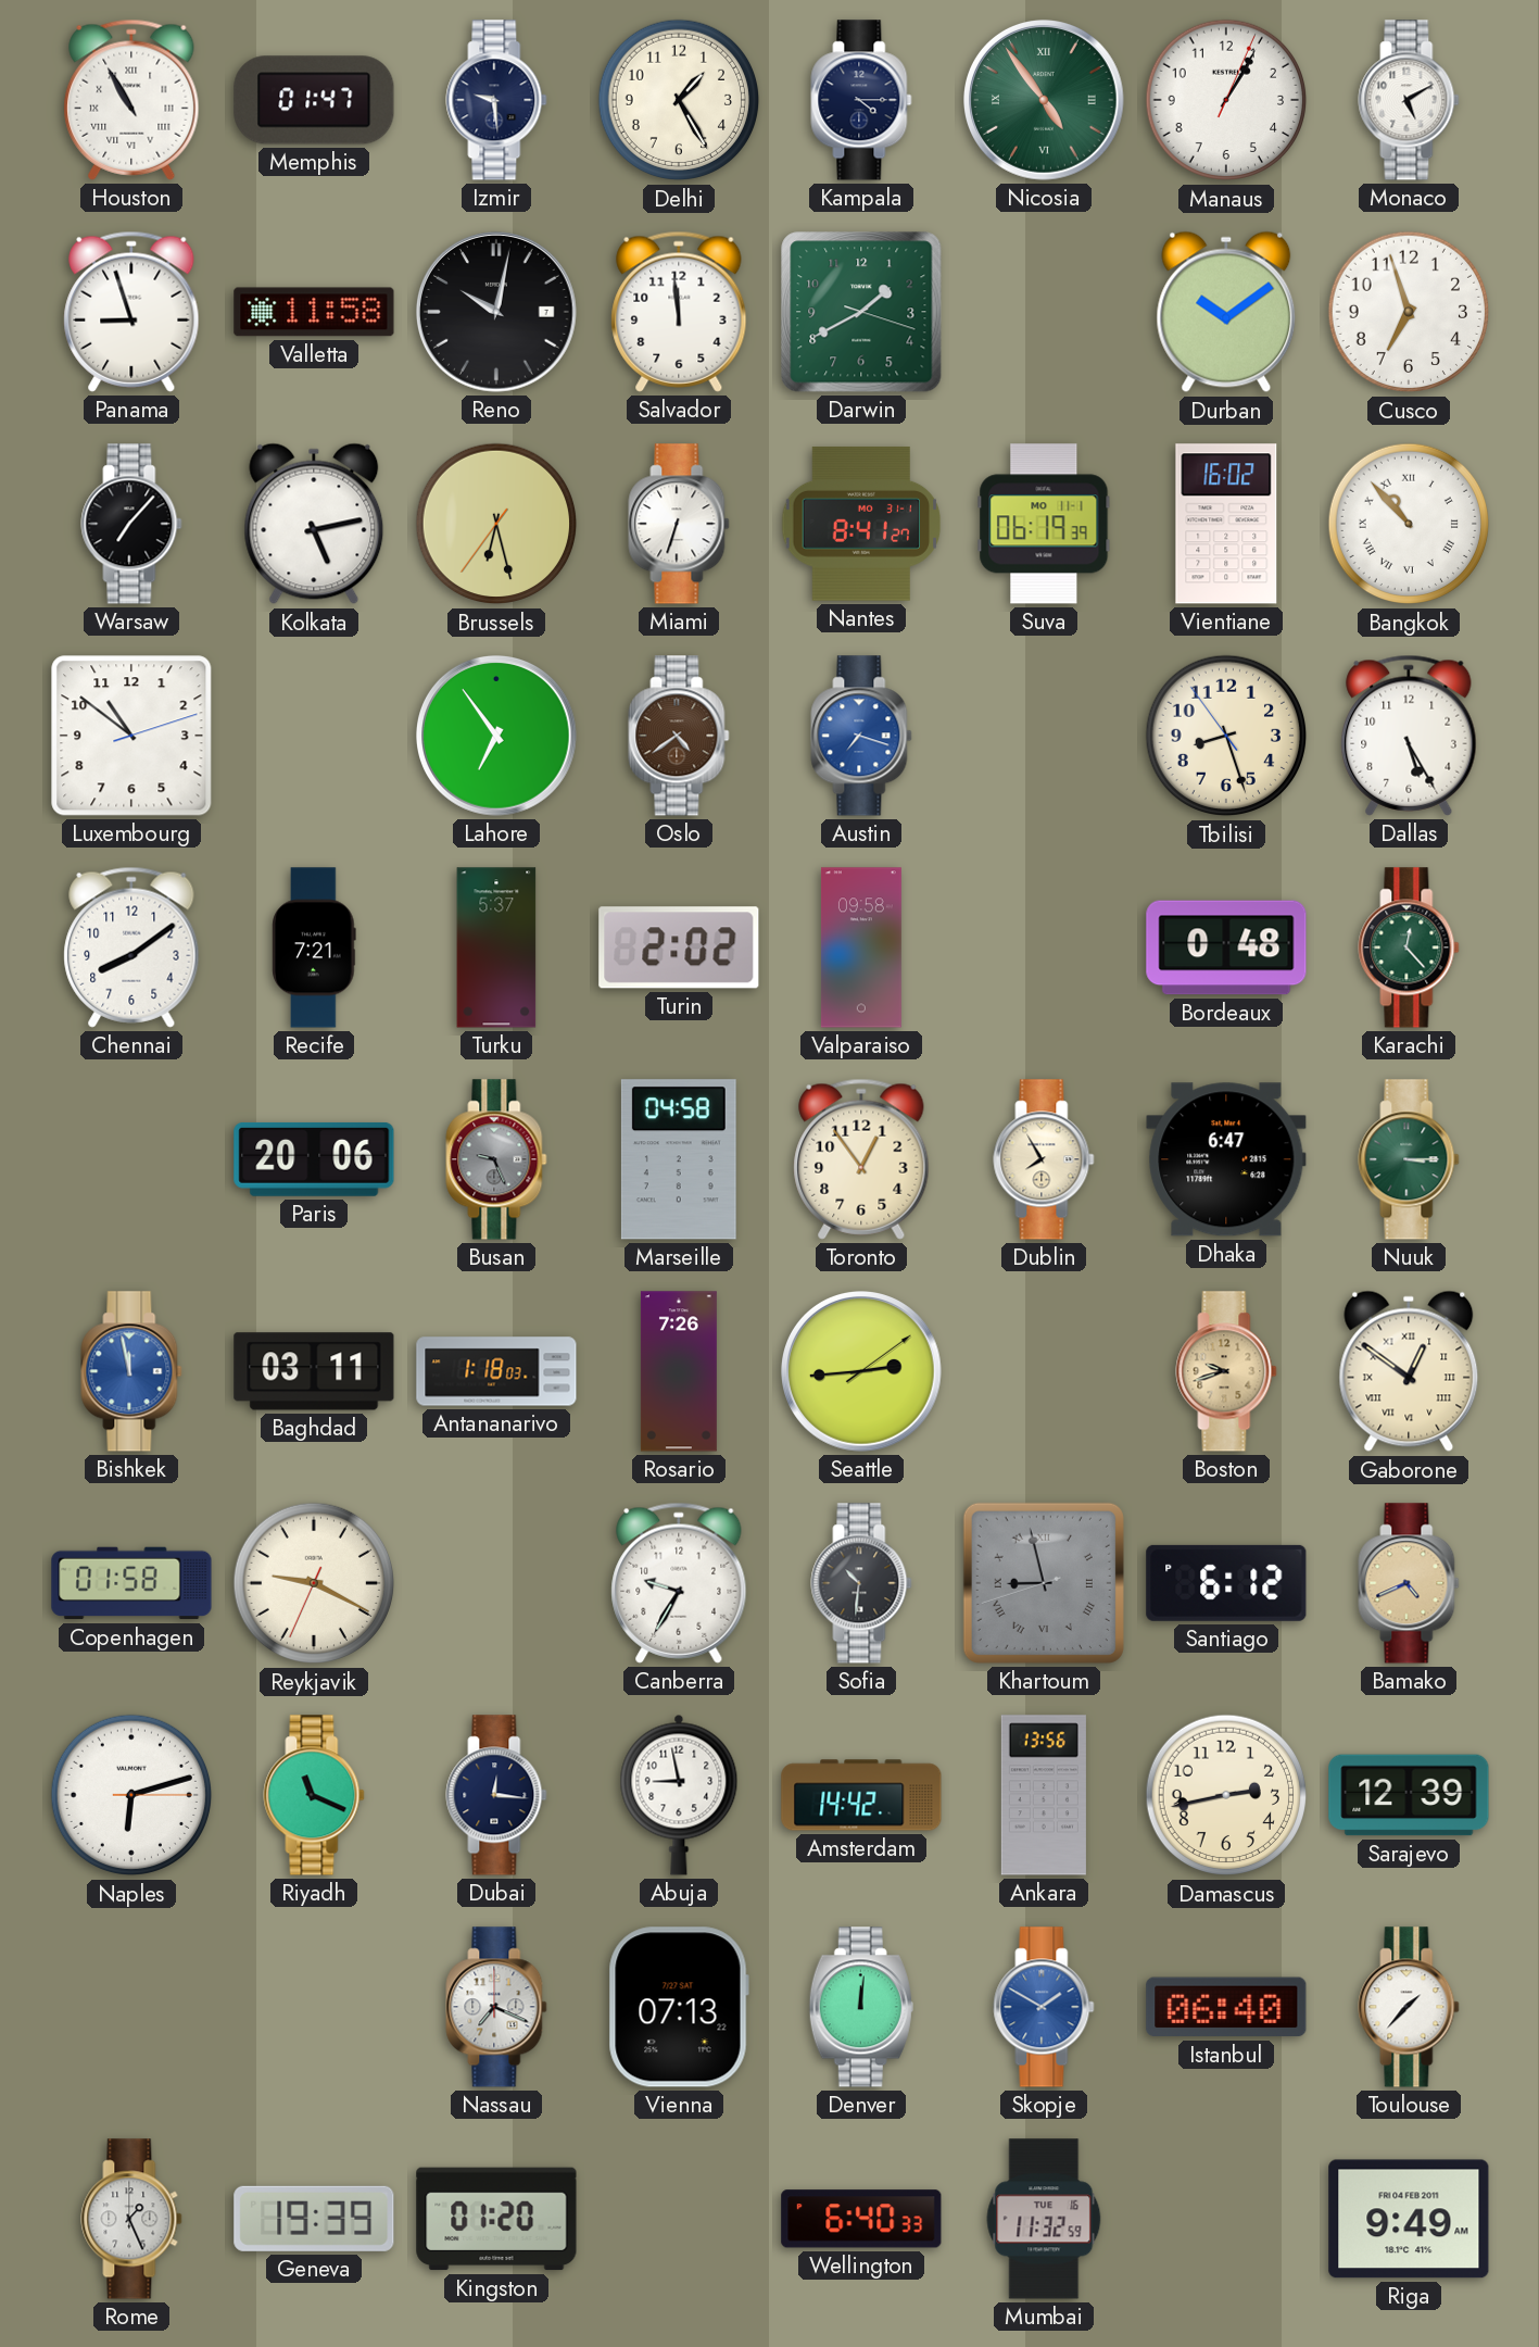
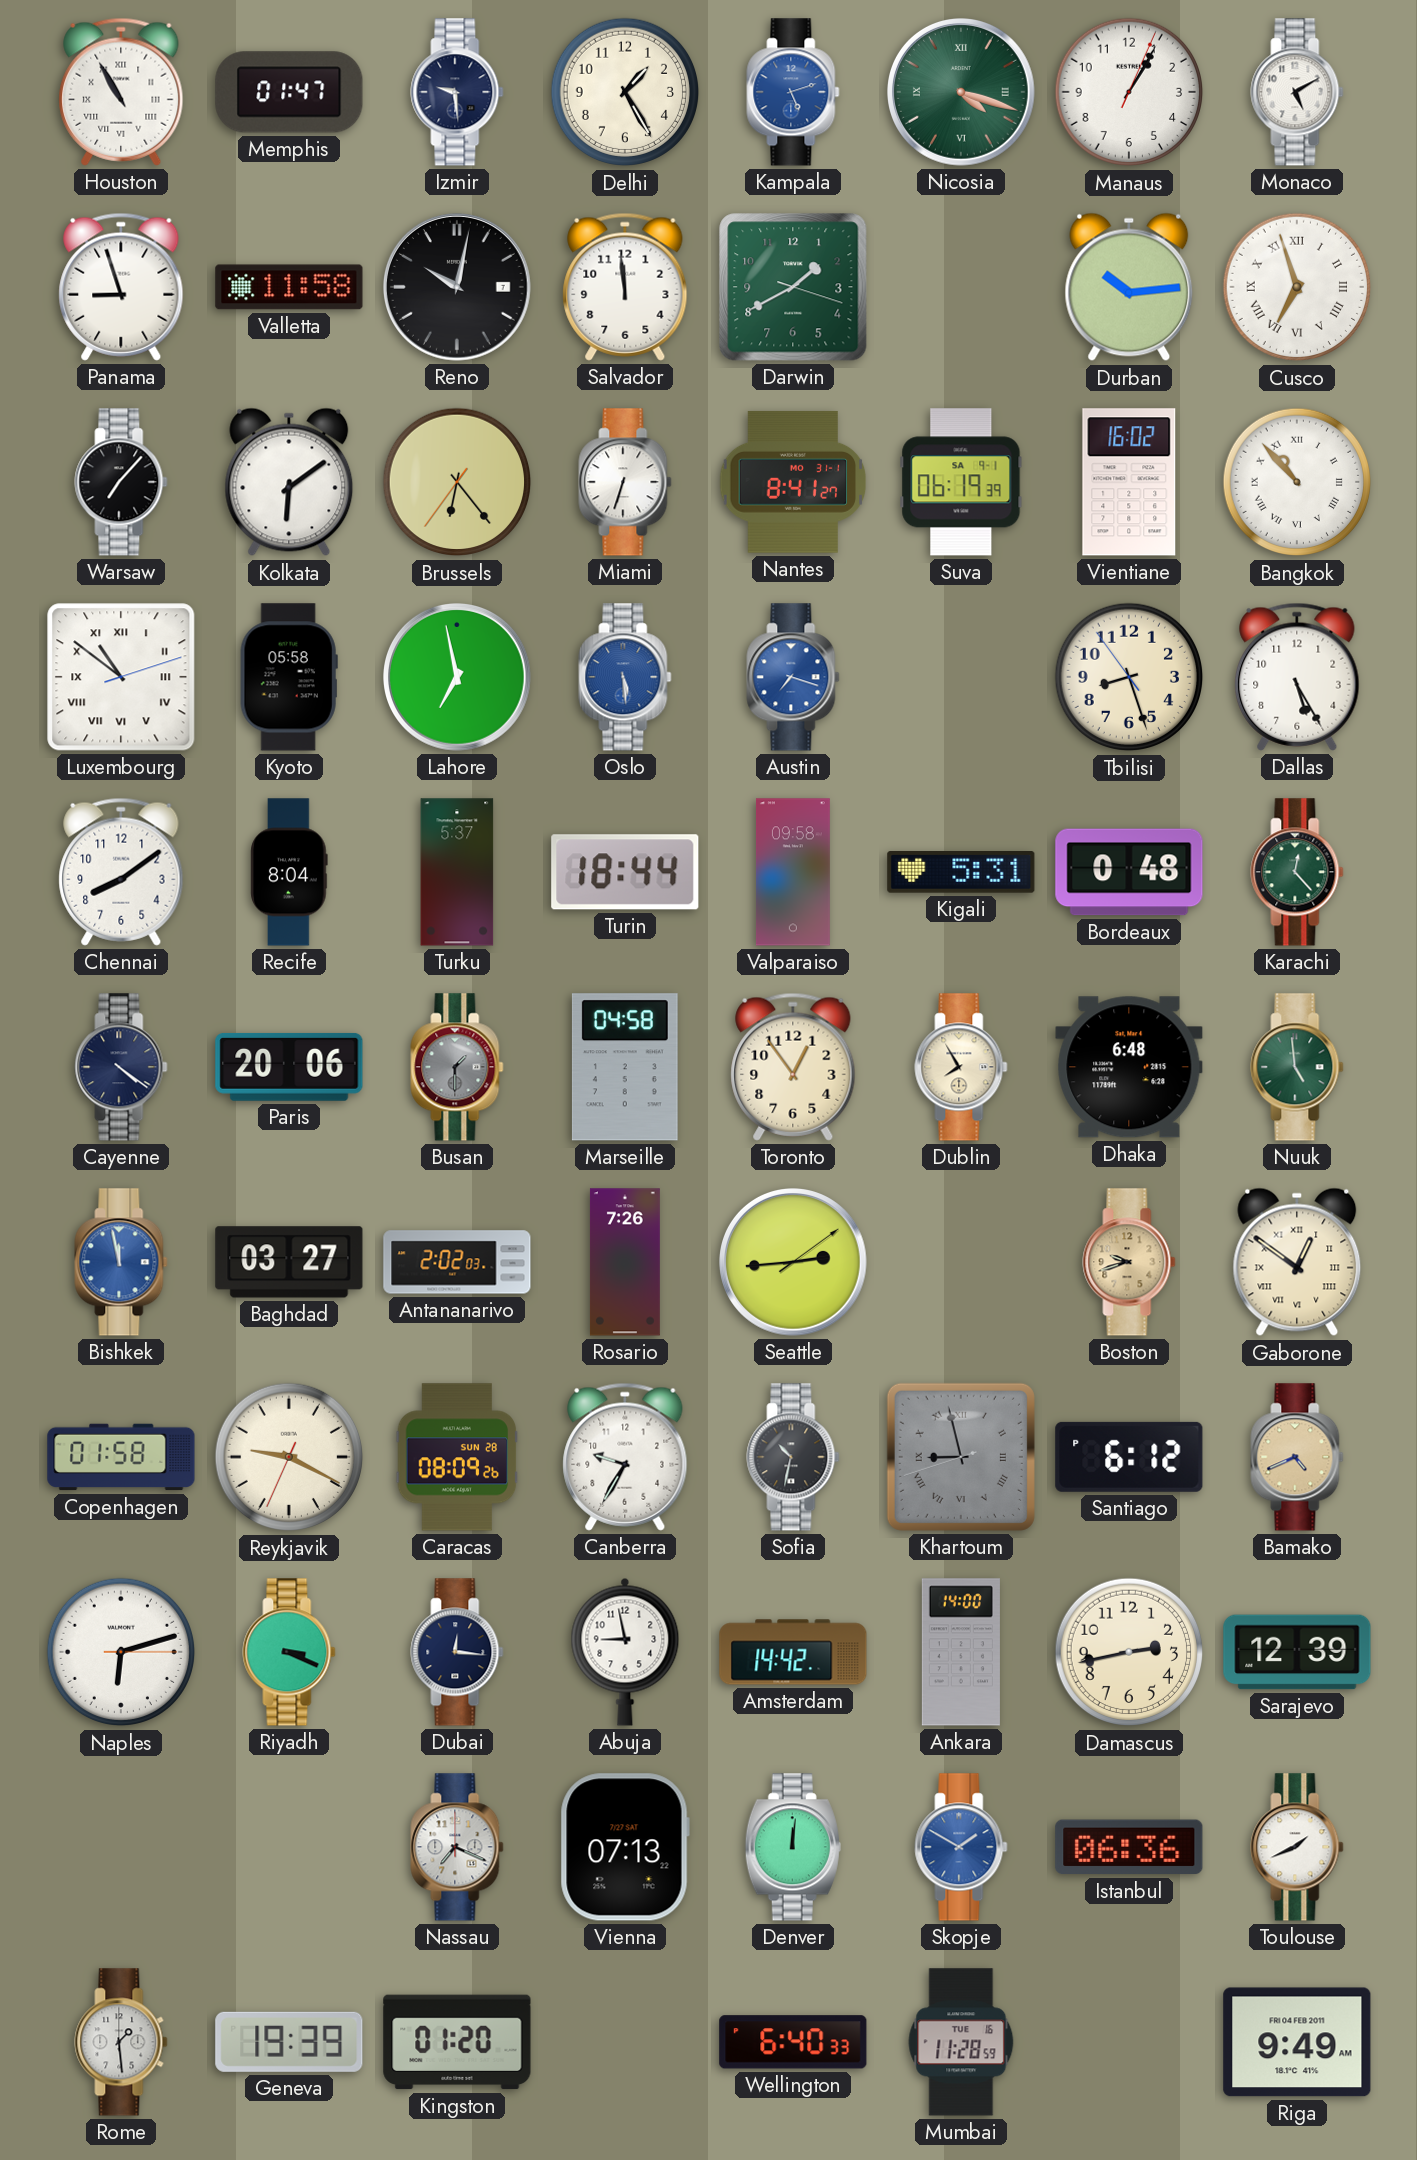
Kampala: 4:15 -> 5:12 (793, 92)
Kampala dial: navy -> blue (793, 92)
Nicosia: 4:54 -> 4:18 (962, 93)
Durban: 10:09 -> 10:14 (1129, 287)
Cusco numerals: Arabic -> Roman (1297, 287)
Kolkata: 5:13 -> 6:09 (289, 482)
Brussels: 6:27 -> 6:23 (457, 482)
Suva date: MO 11-1 -> SA 9-1 (961, 482)
Luxembourg numerals: Arabic -> Roman (121, 677)
Kyoto: none -> 05:58 (289, 677)
Lahore: 6:54 -> 6:58 (458, 678)
Oslo: 4:39 -> 5:29 (625, 677)
Oslo dial: brown -> blue (625, 677)
Recife: 7:21 -> 8:04 (289, 872)
Turin: 2:02 -> 18:44 (625, 872)
Kigali: none -> 5:31 (961, 873)
Cayenne: none -> 4:21 (121, 1067)
Busan: 9:26 -> 1:30 (457, 1067)
Dhaka: 6:47 -> 6:48 (1129, 1067)
Nuuk: 3:15 -> 4:59 (1297, 1067)
Baghdad: 03:11 -> 03:27 (289, 1262)
Antananarivo: 1:18 -> 2:02 (457, 1262)
Caracas: none -> 08:09 (457, 1457)
Sofia: 10:31 -> 10:32 (793, 1457)
Riyadh: 11:19 -> 3:19 (289, 1652)
Ankara: 13:56 -> 14:00 (961, 1652)
Istanbul: 06:40 -> 06:36 (1129, 1847)
Toulouse: 1:37 -> 1:41 (1297, 1847)
Rome: 1:26 -> 1:29 (121, 2042)
Mumbai: 11:32 -> 11:28 (961, 2042)
